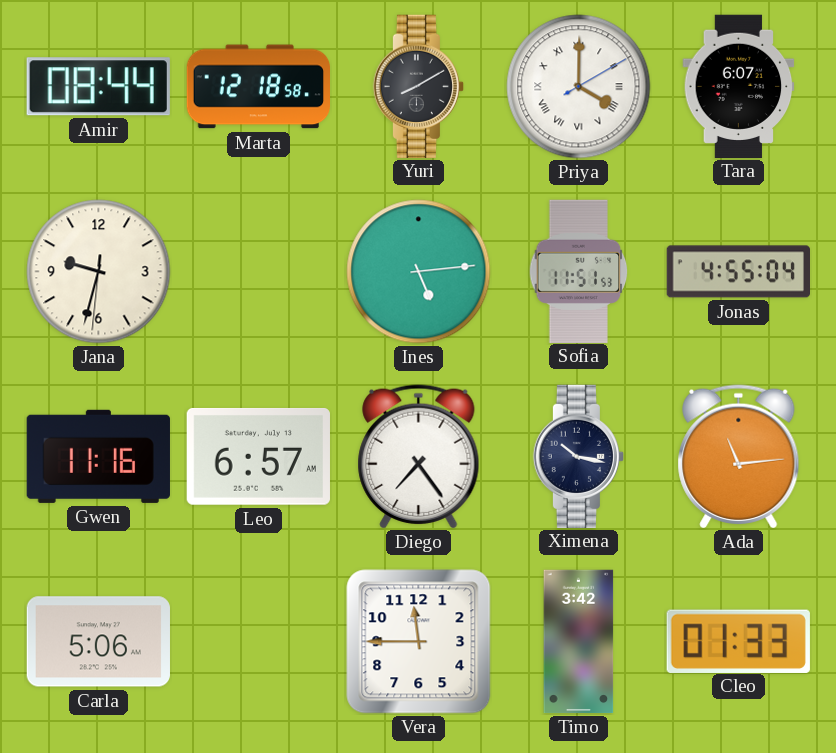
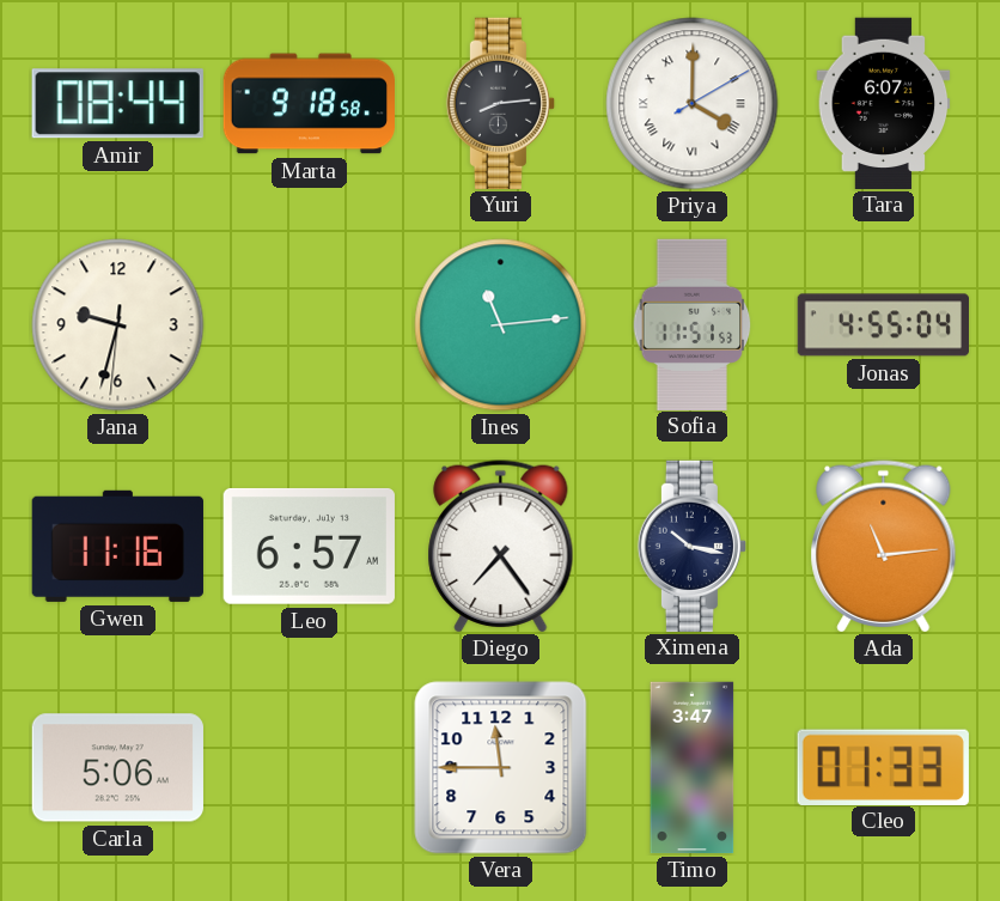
Marta: 12:18 -> 9:18 (309, 104)
Yuri: 8:10 -> 8:14 (500, 103)
Ines: 5:14 -> 11:14 (501, 325)
Timo: 3:42 -> 3:47 (693, 768)
